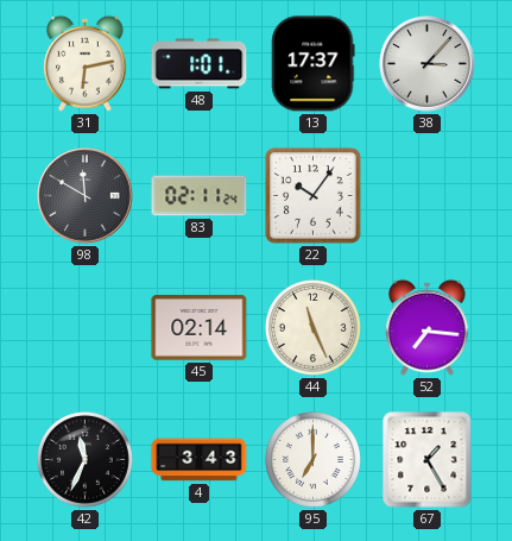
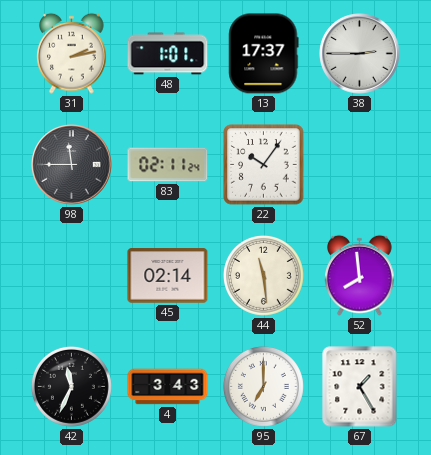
31: 6:13 -> 2:13 (72, 53)
38: 3:07 -> 2:45 (360, 54)
98: 11:50 -> 11:45 (72, 165)
44: 11:26 -> 11:29 (263, 275)
52: 7:16 -> 7:59 (360, 275)
